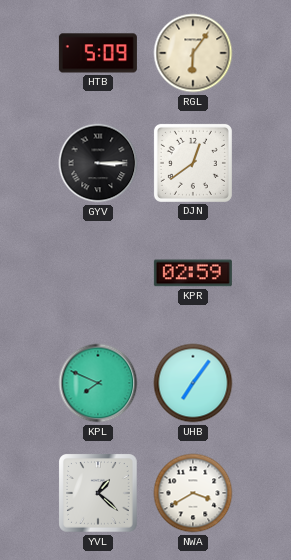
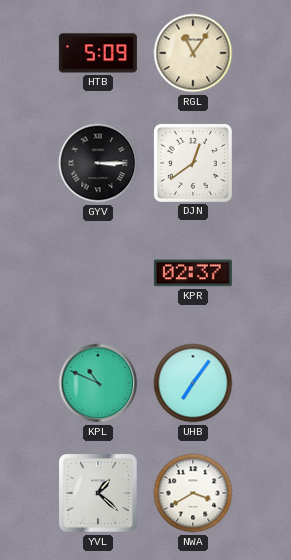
RGL: 6:06 -> 11:06 (193, 53)
KPR: 02:59 -> 02:37 (193, 273)
KPL: 7:49 -> 10:49 (98, 383)
